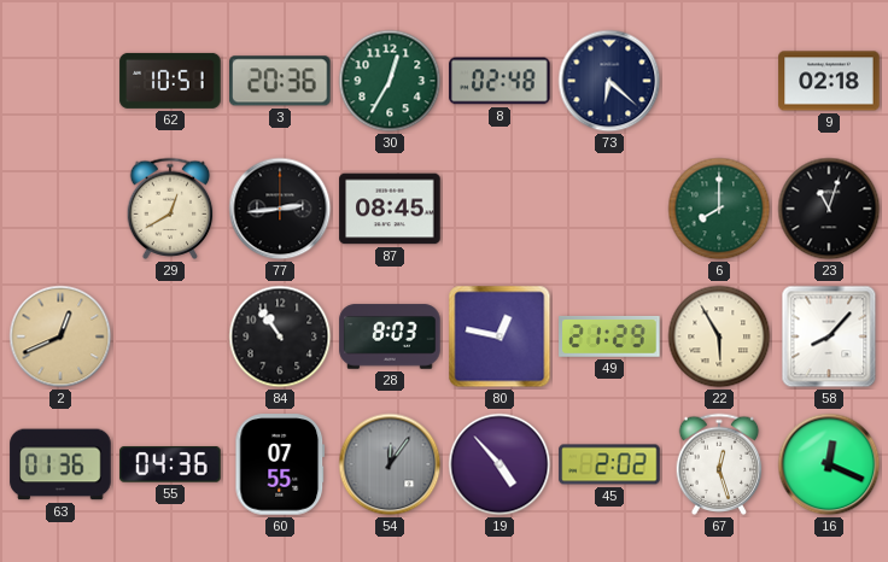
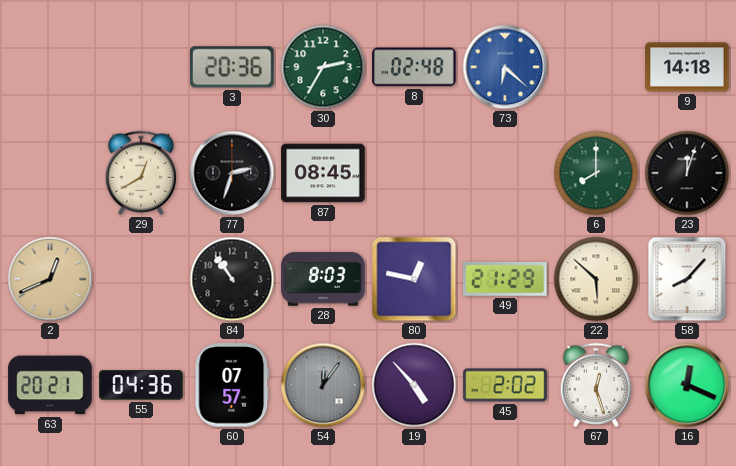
62: 10:51 -> none (170, 81)
30: 12:35 -> 2:35 (323, 67)
73 dial: navy -> blue (505, 67)
9: 02:18 -> 14:18 (687, 67)
77: 2:44 -> 2:33 (232, 173)
23: 11:03 -> 12:03 (687, 173)
22: 5:55 -> 5:52 (596, 279)
63: 01:36 -> 20:21 (50, 385)
60: 07:55 -> 07:57 (232, 385)
